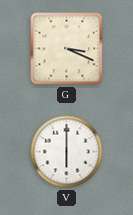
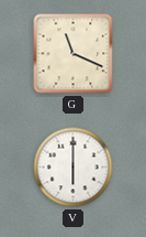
G: 3:19 -> 11:19 (74, 54)
